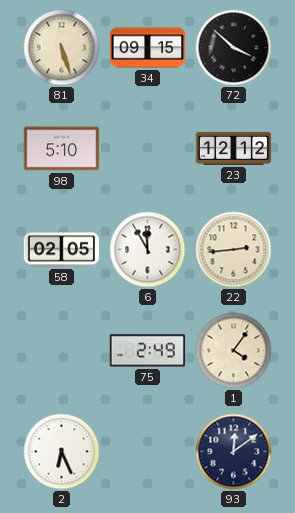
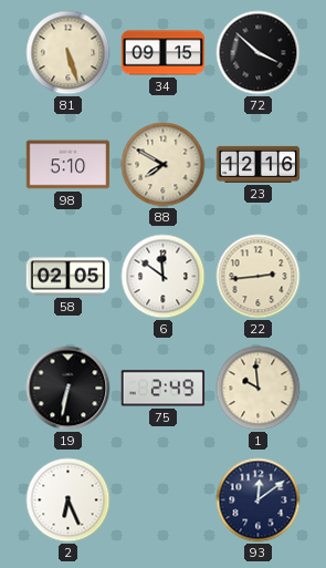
88: none -> 7:50 (164, 165)
23: 12:12 -> 12:16 (259, 164)
6: 11:55 -> 11:51 (164, 277)
19: none -> 6:32 (69, 389)
1: 4:06 -> 9:59 (259, 389)
